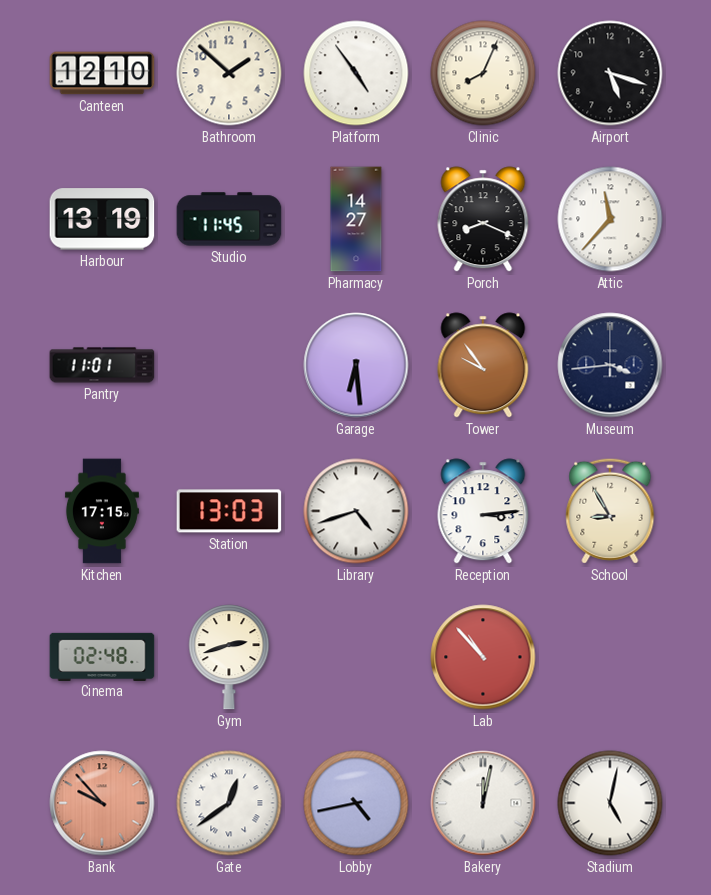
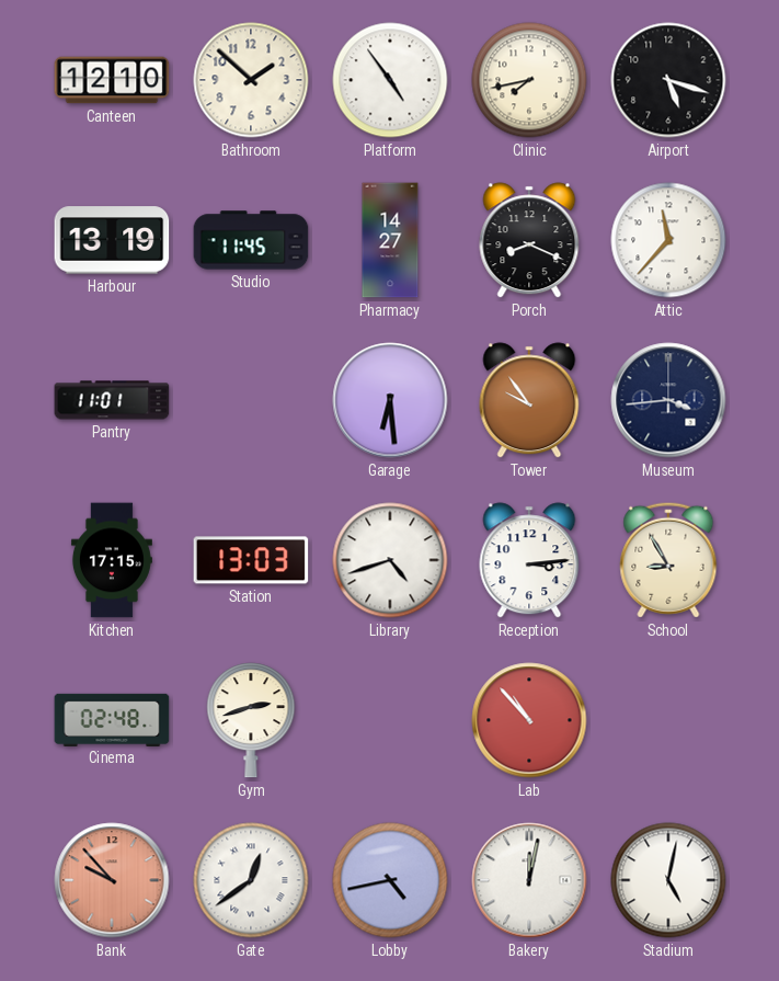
Clinic: 8:04 -> 7:43 (529, 80)
